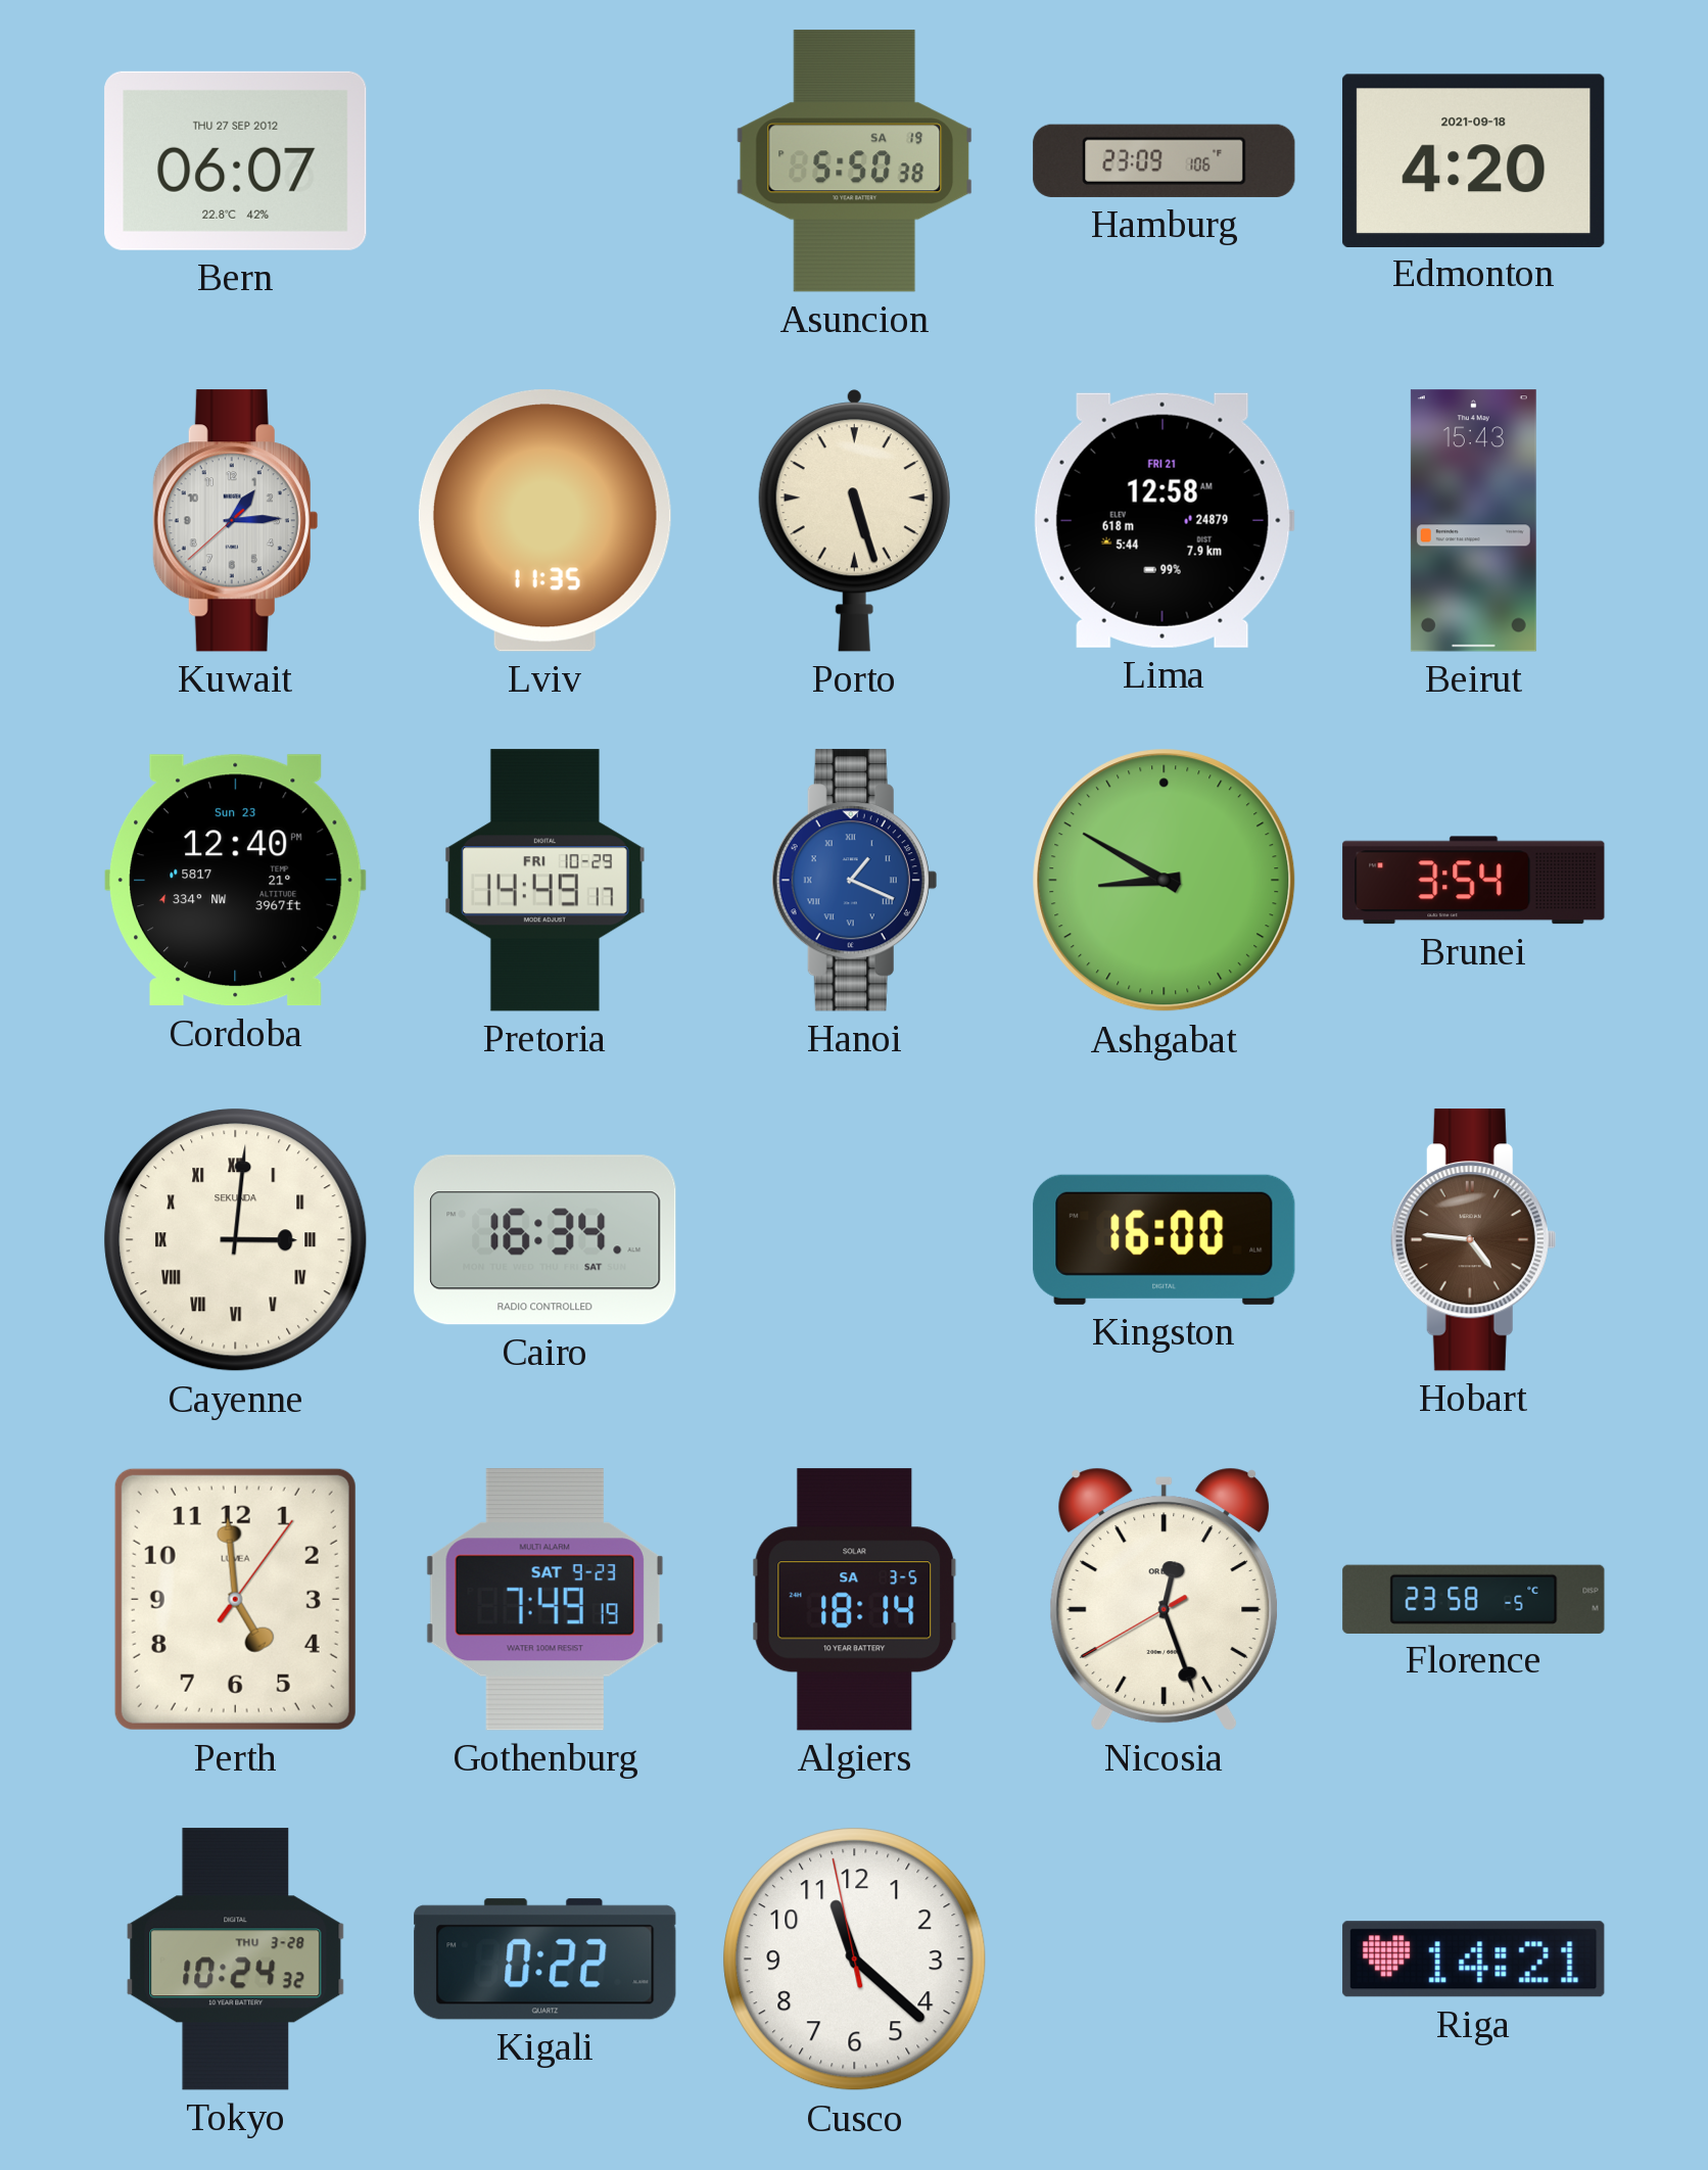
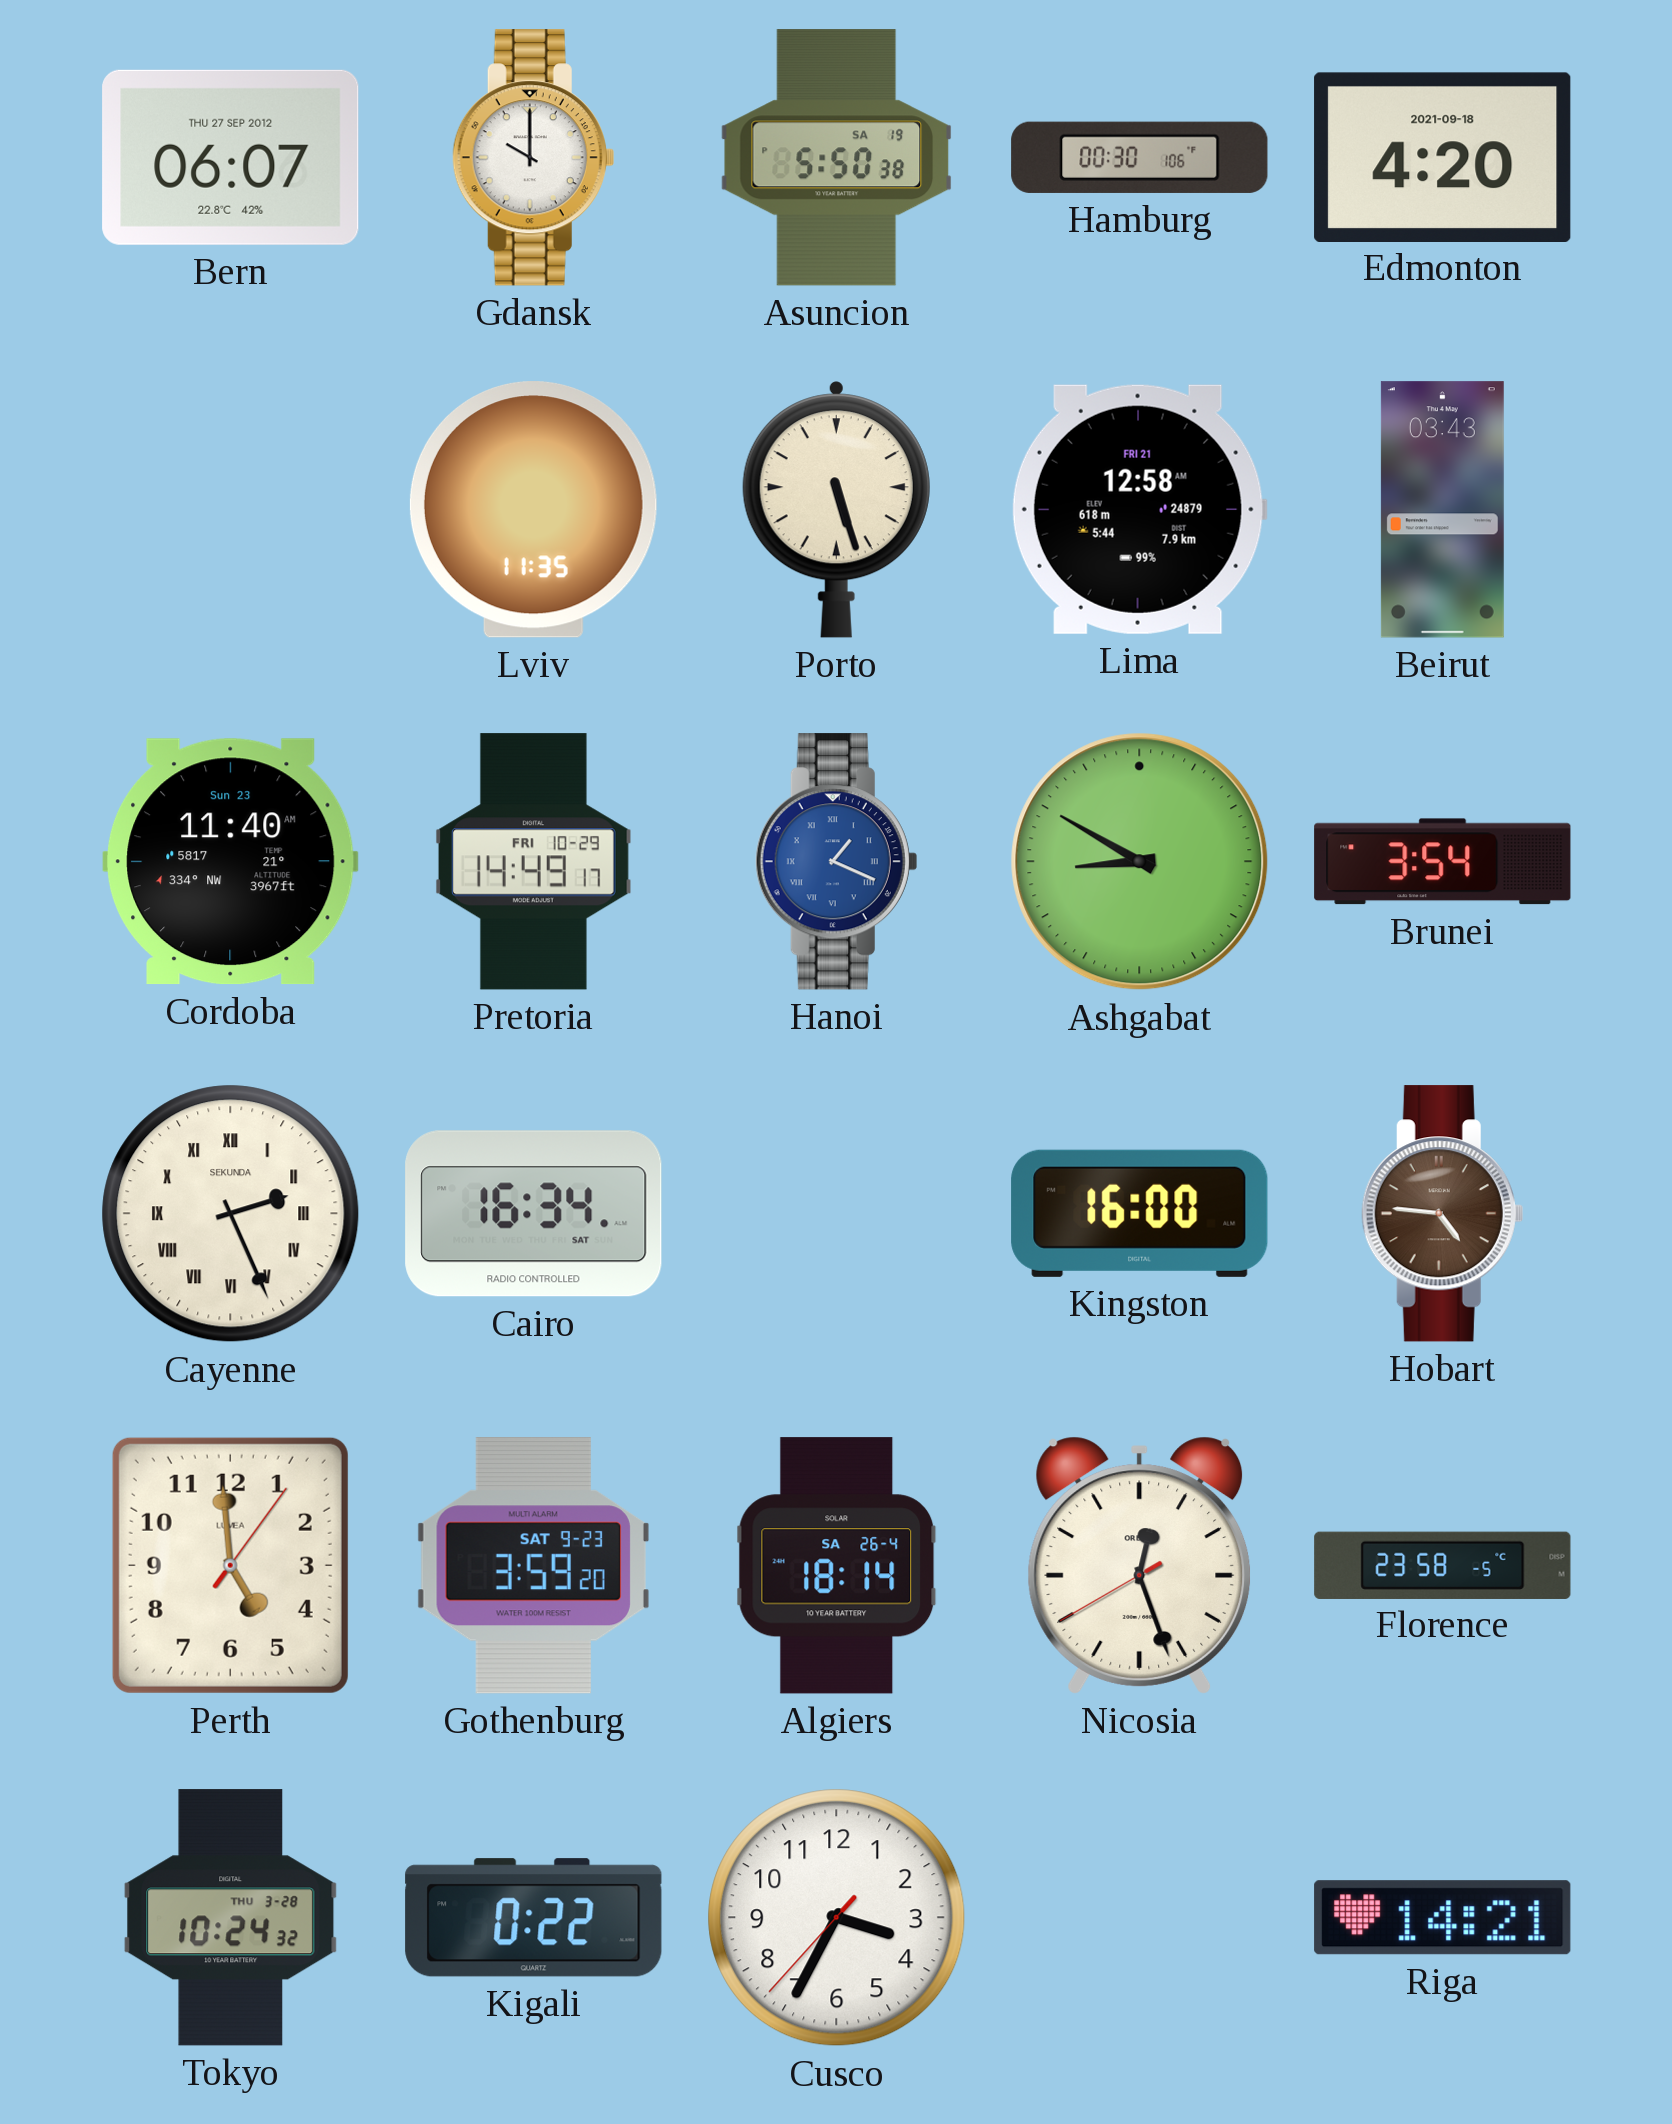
Gdansk: none -> 10:00 (533, 158)
Hamburg: 23:09 -> 00:30 (1140, 157)
Kuwait: 1:14 -> none (235, 521)
Beirut: 15:43 -> 03:43 (1442, 510)
Cordoba: 12:40 -> 11:40 (231, 862)
Cayenne: 3:01 -> 2:26 (231, 1214)
Gothenburg: 7:49 -> 3:59 (533, 1566)
Algiers date: SA 3-5 -> SA 26-4 (837, 1566)
Cusco: 11:21 -> 3:34 (837, 1918)
